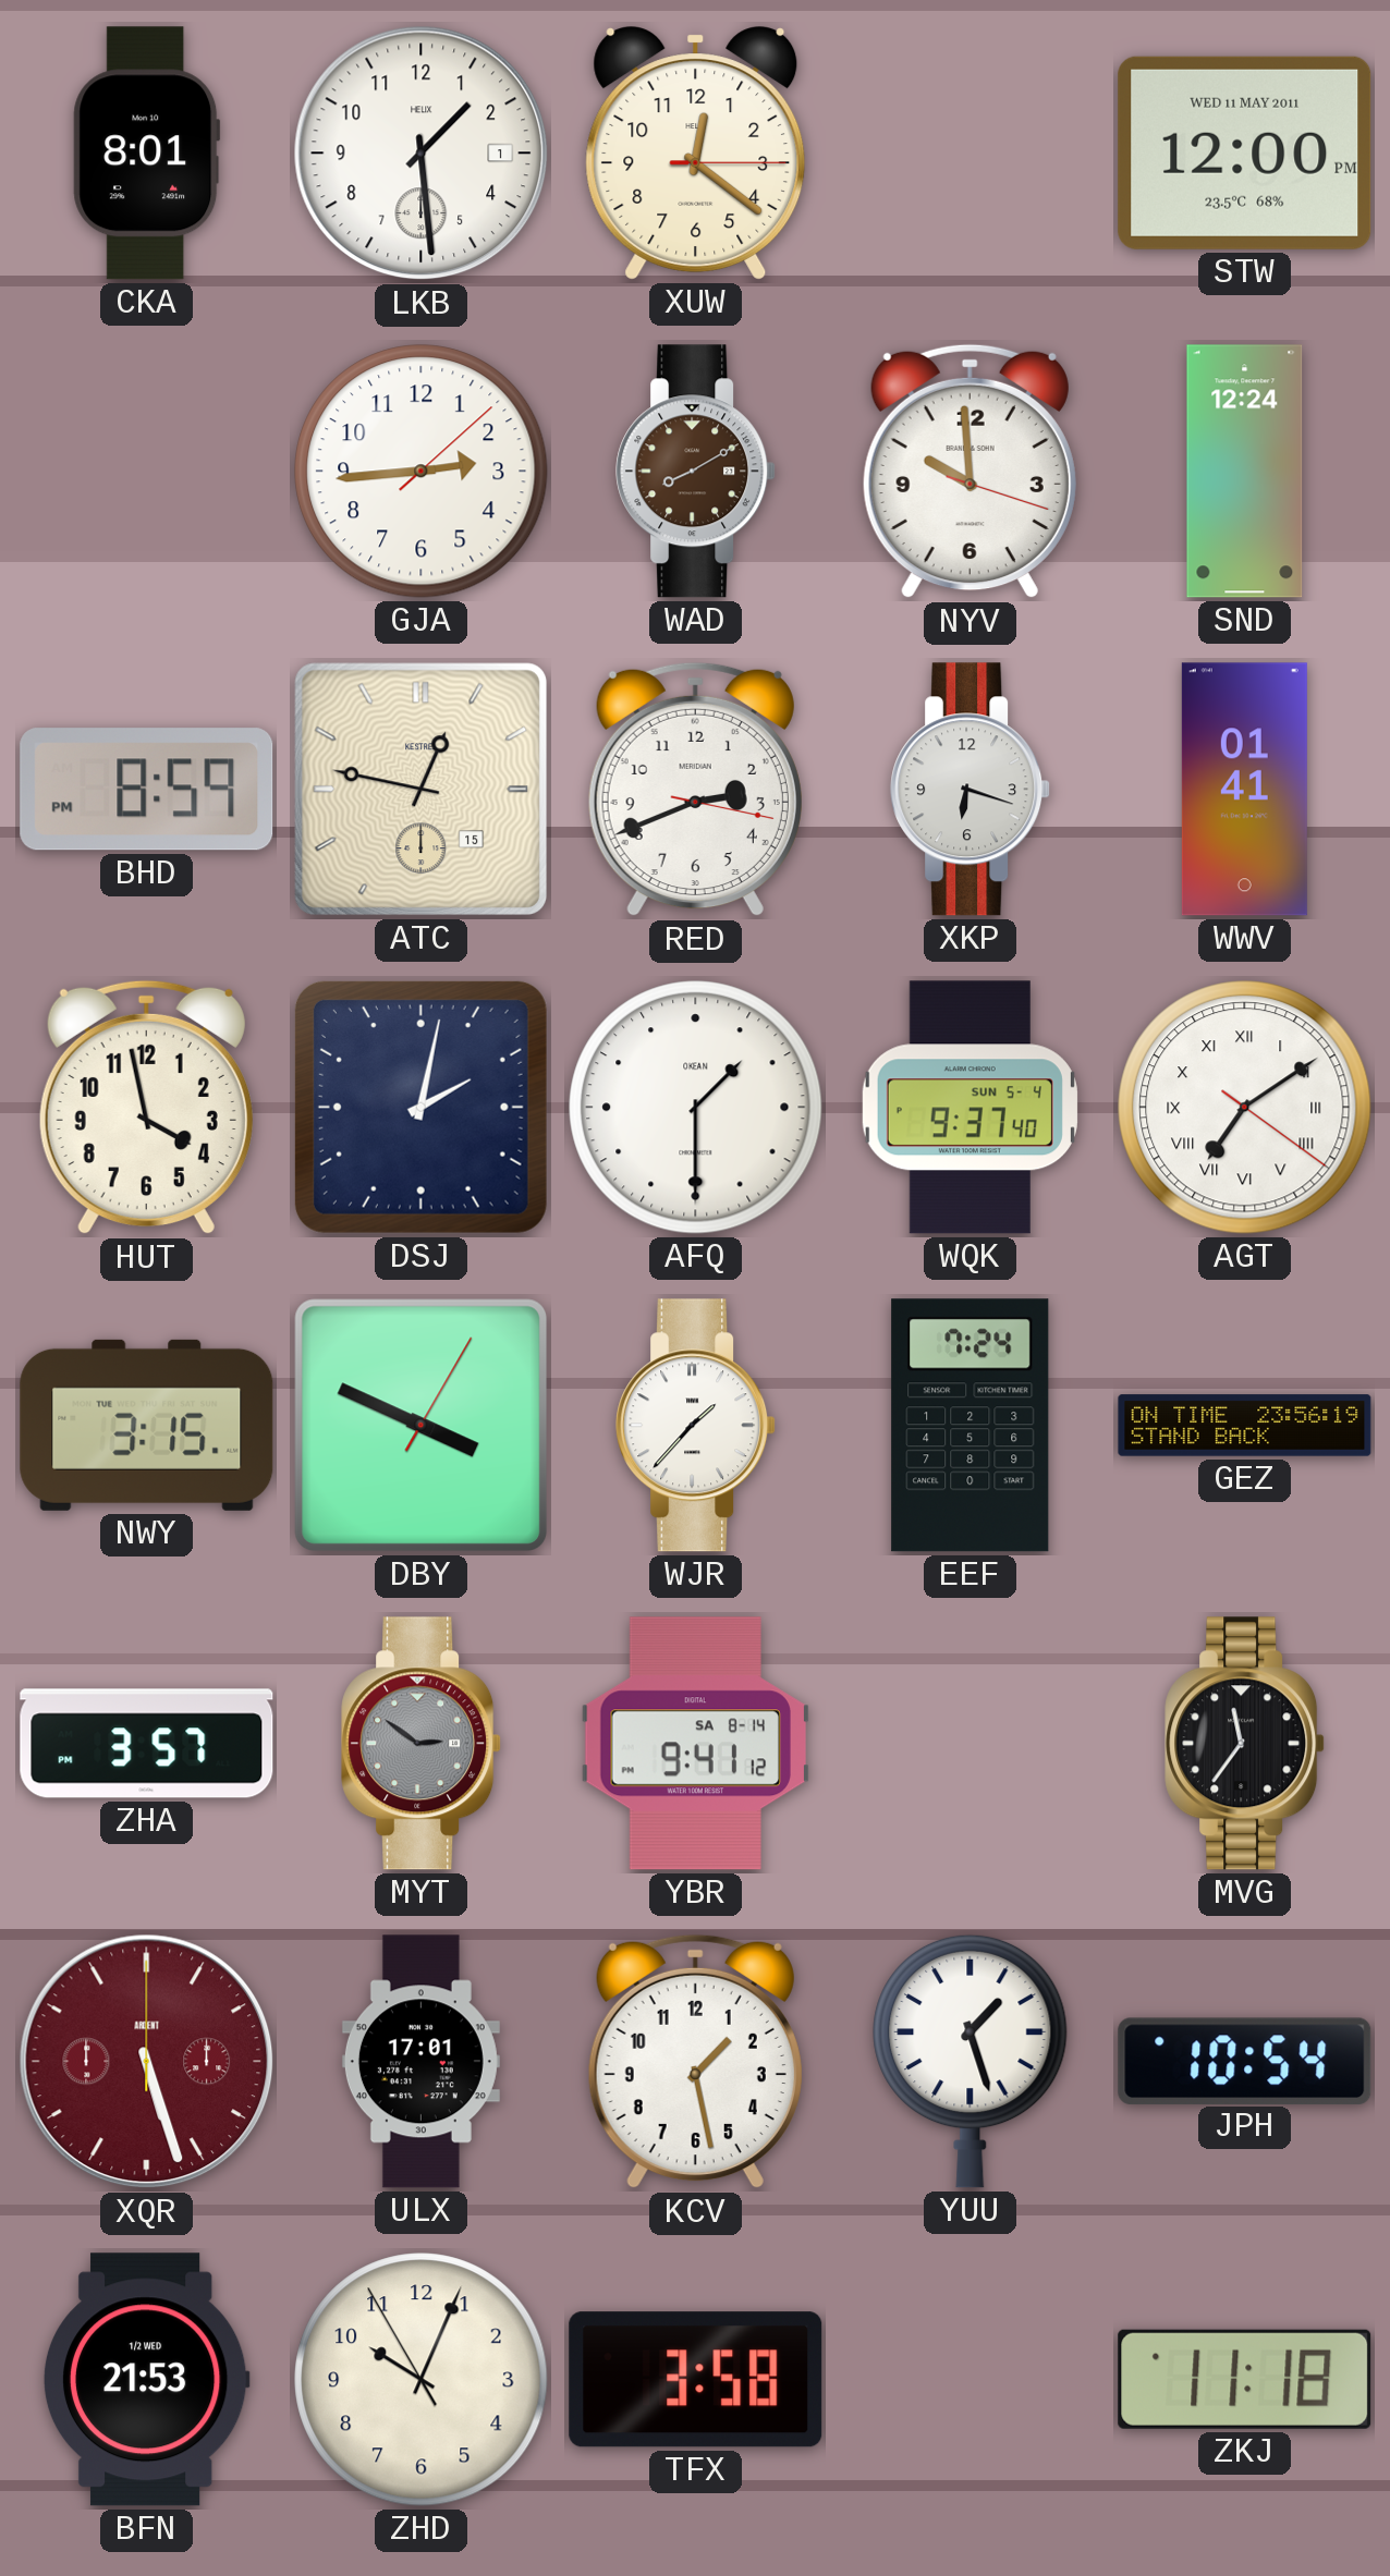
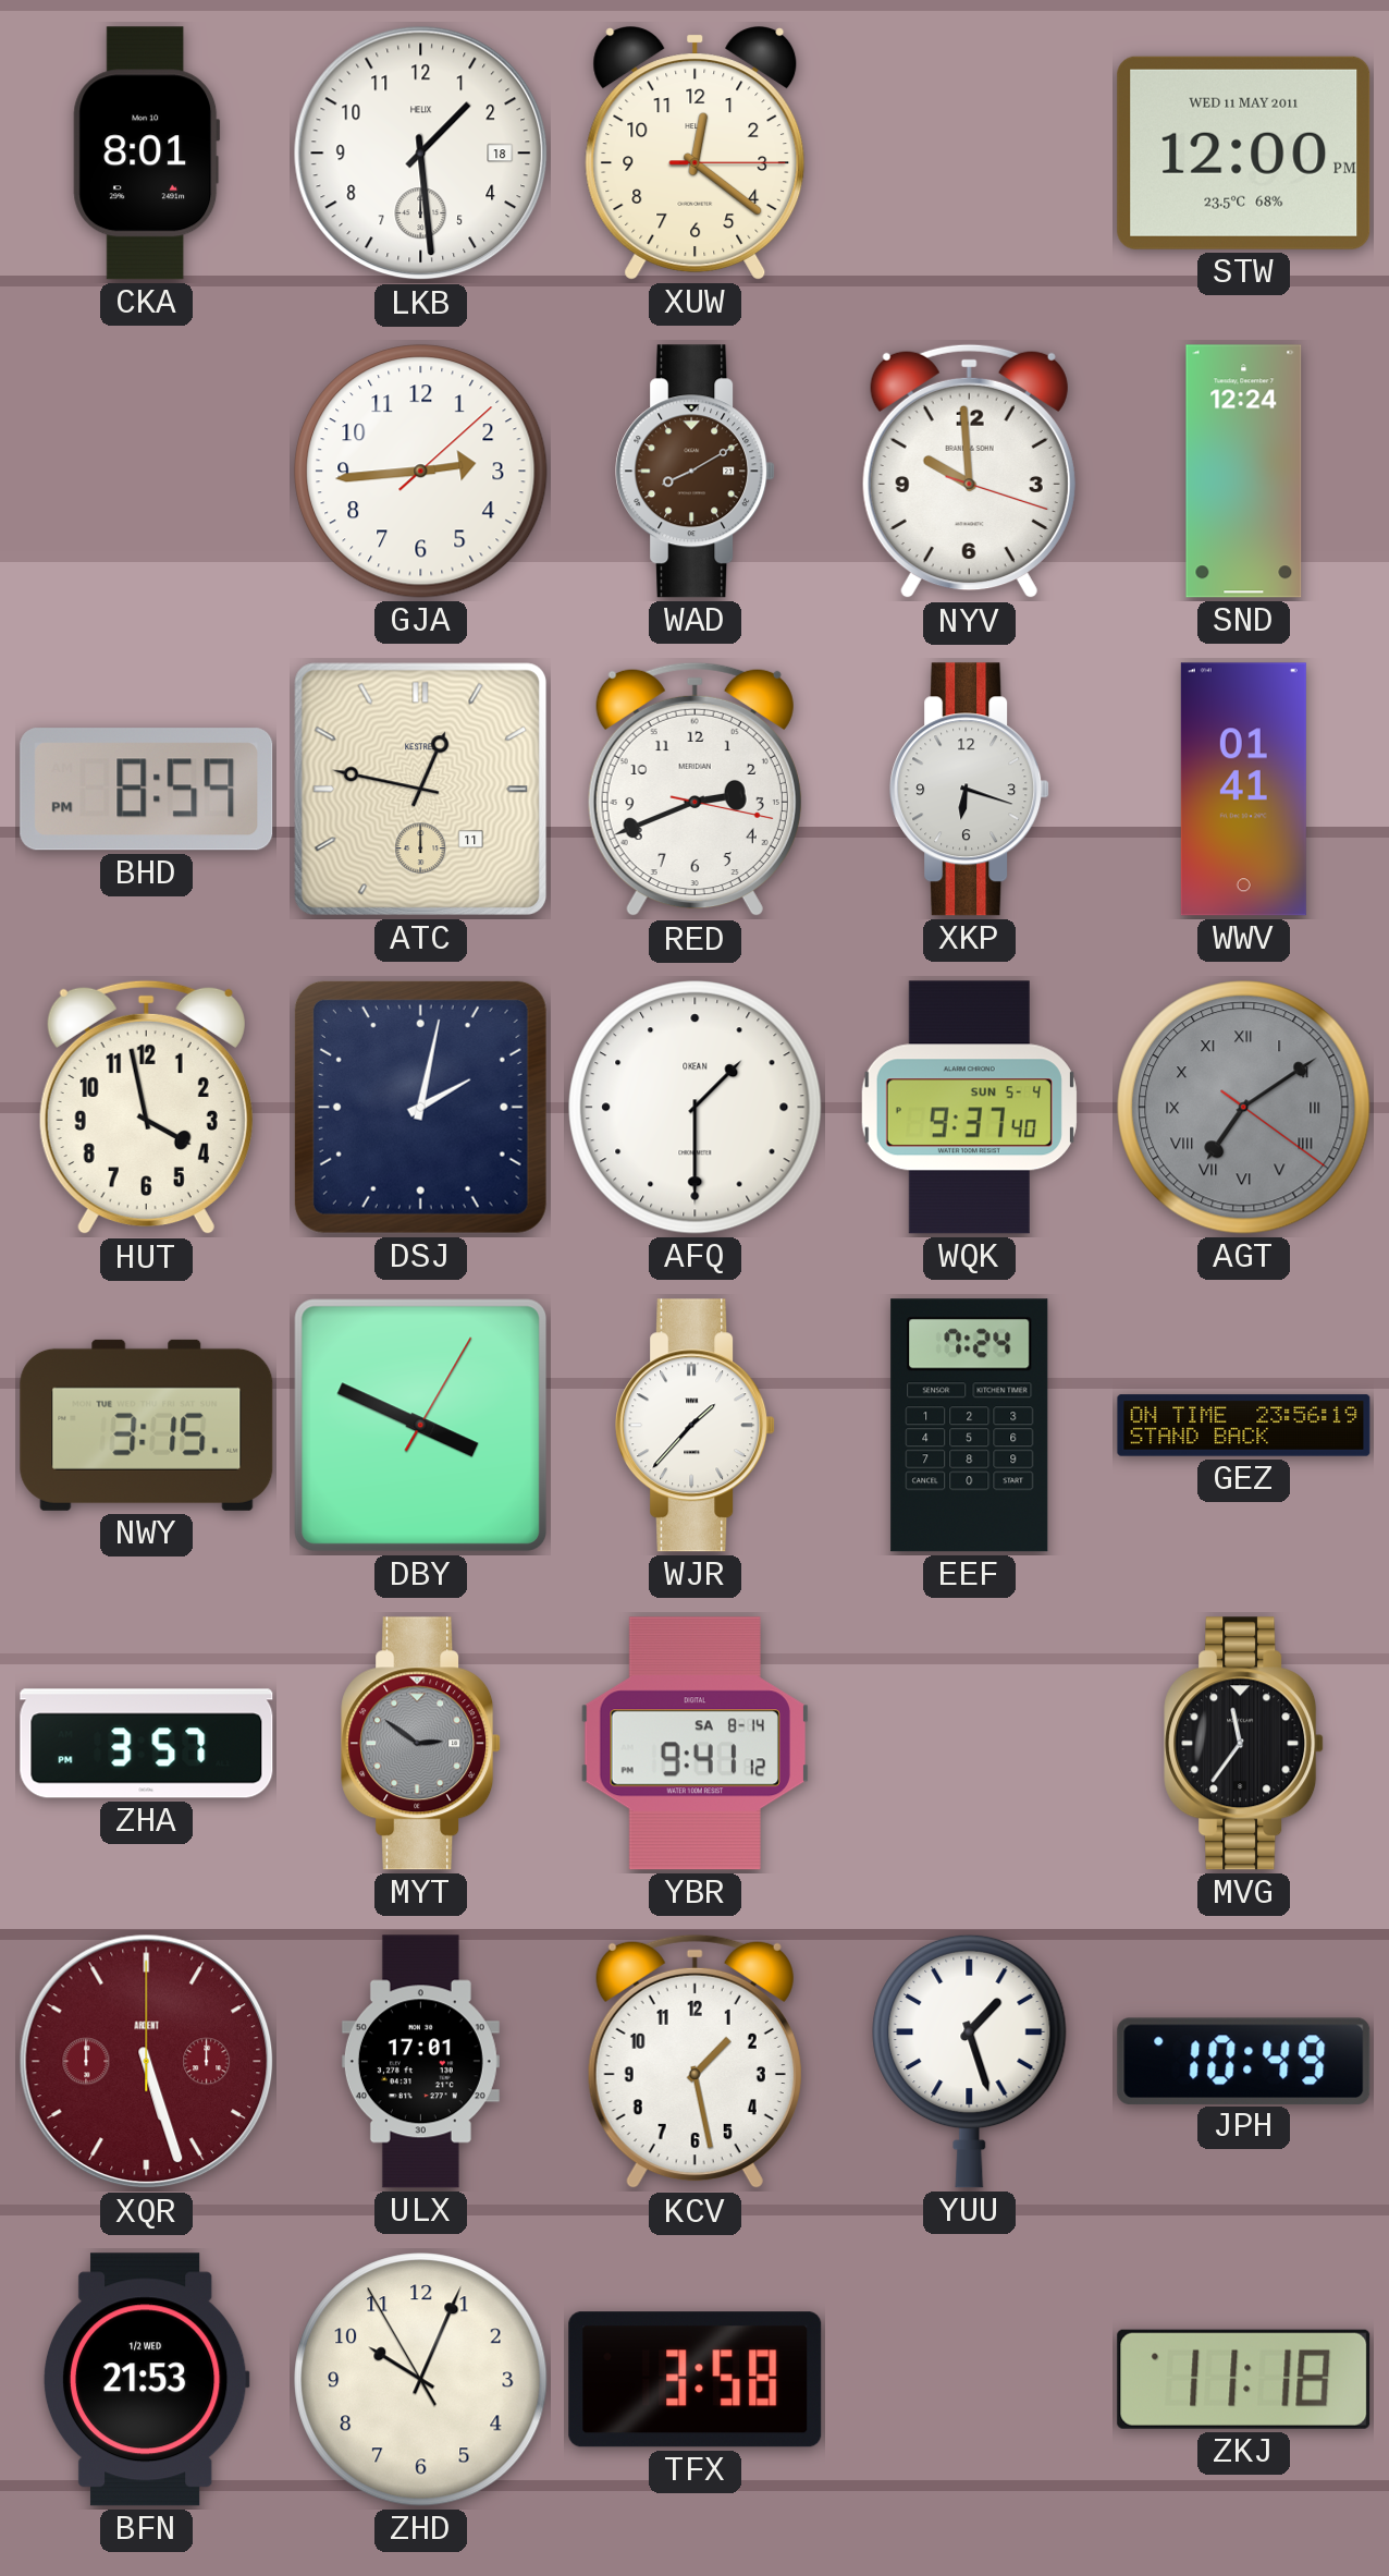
LKB date: 1 -> 18 (421, 154)
ATC date: 15 -> 11 (420, 789)
AGT dial: white -> grey (1244, 1108)
JPH: 10:54 -> 10:49 (1244, 2061)
